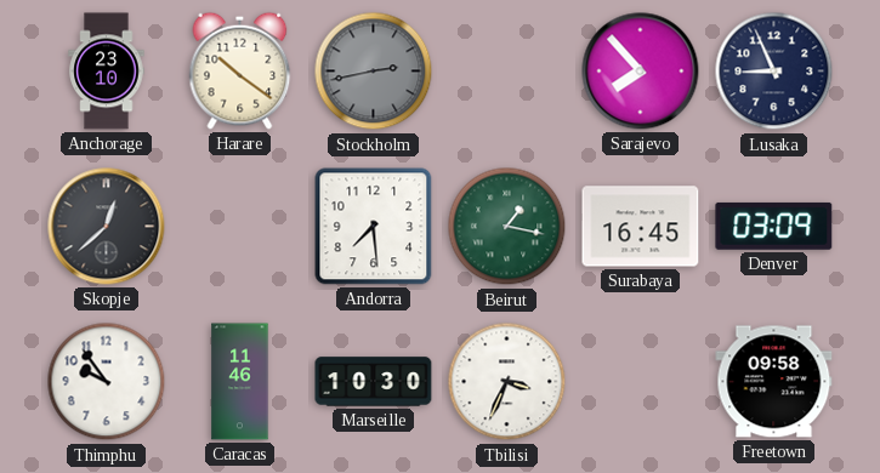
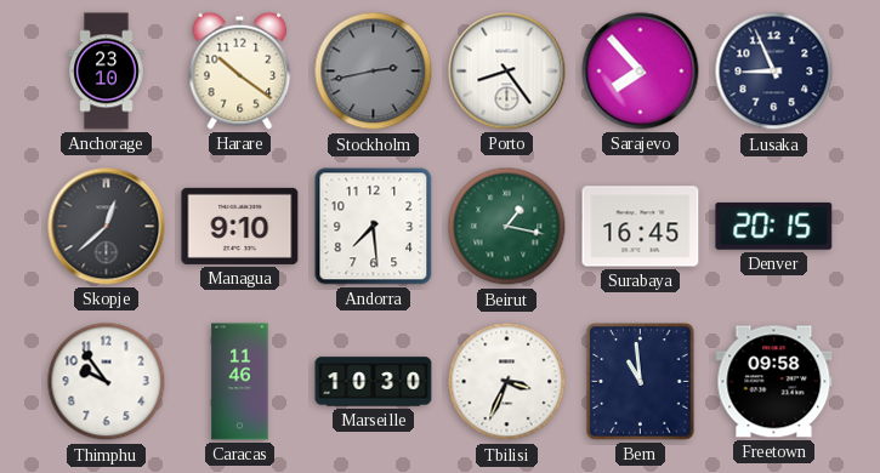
Porto: none -> 8:24 (507, 72)
Managua: none -> 9:10 (240, 226)
Denver: 03:09 -> 20:15 (774, 226)
Bern: none -> 10:59 (641, 382)
